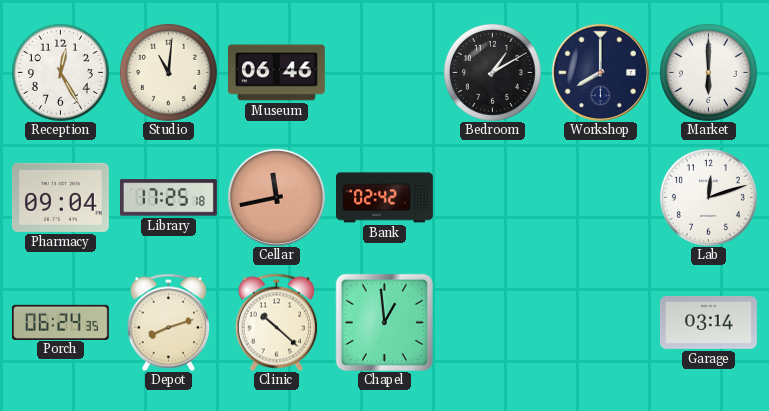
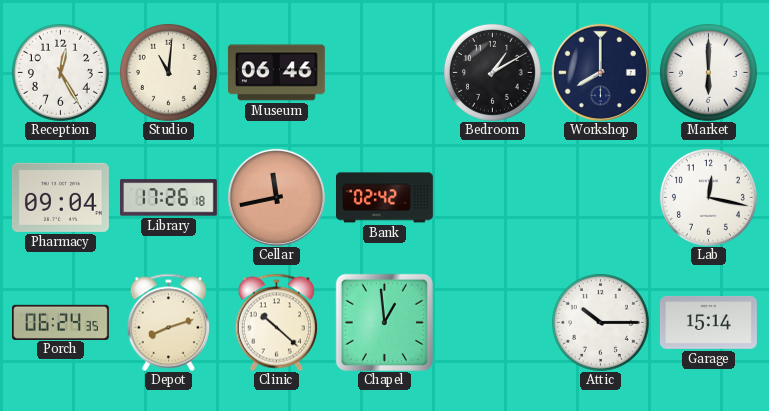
Library: 17:25 -> 17:26 (168, 198)
Lab: 12:12 -> 12:17 (708, 197)
Attic: none -> 10:15 (600, 322)
Garage: 03:14 -> 15:14 (708, 322)
